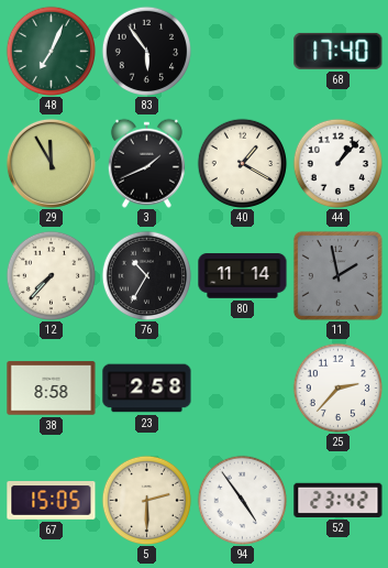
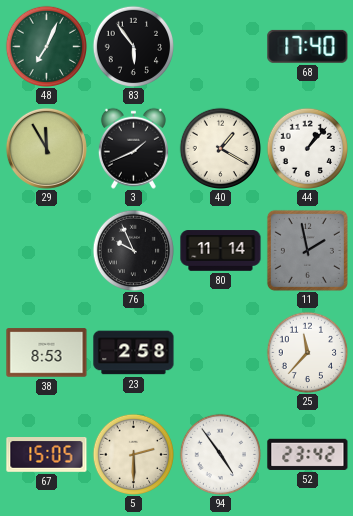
12: 7:37 -> none (51, 275)
76: 10:35 -> 9:56 (133, 250)
38: 8:58 -> 8:53 (47, 353)
25: 2:37 -> 11:37 (307, 352)
